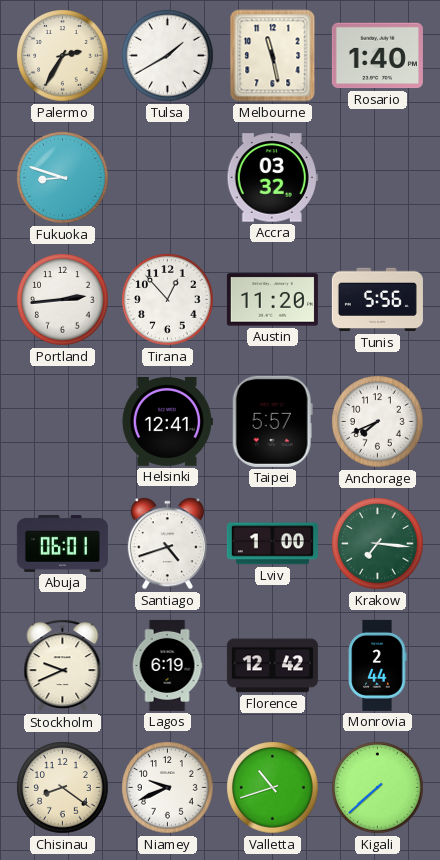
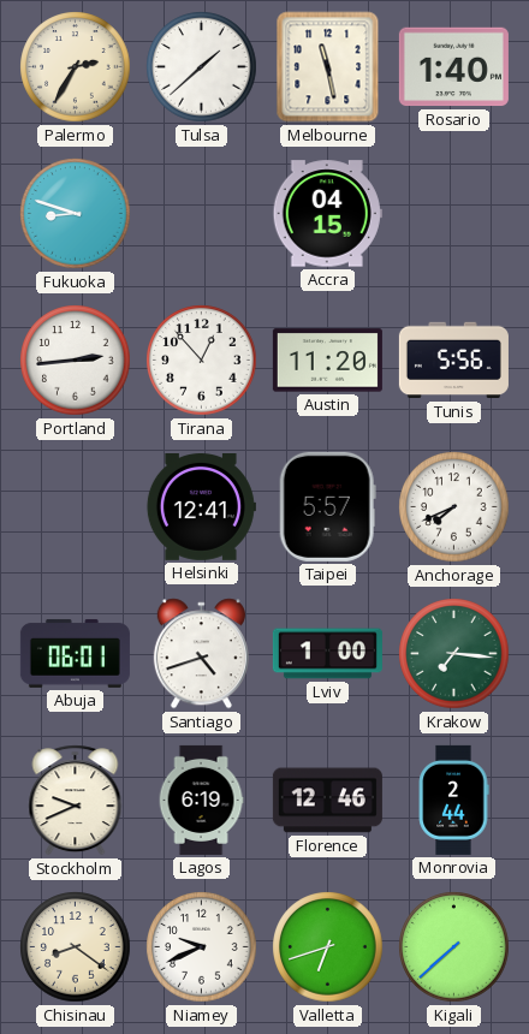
Tulsa: 1:40 -> 1:38 (202, 67)
Accra: 03:32 -> 04:15 (327, 214)
Florence: 12:42 -> 12:46 (327, 801)
Valletta: 10:42 -> 6:42 (328, 947)
